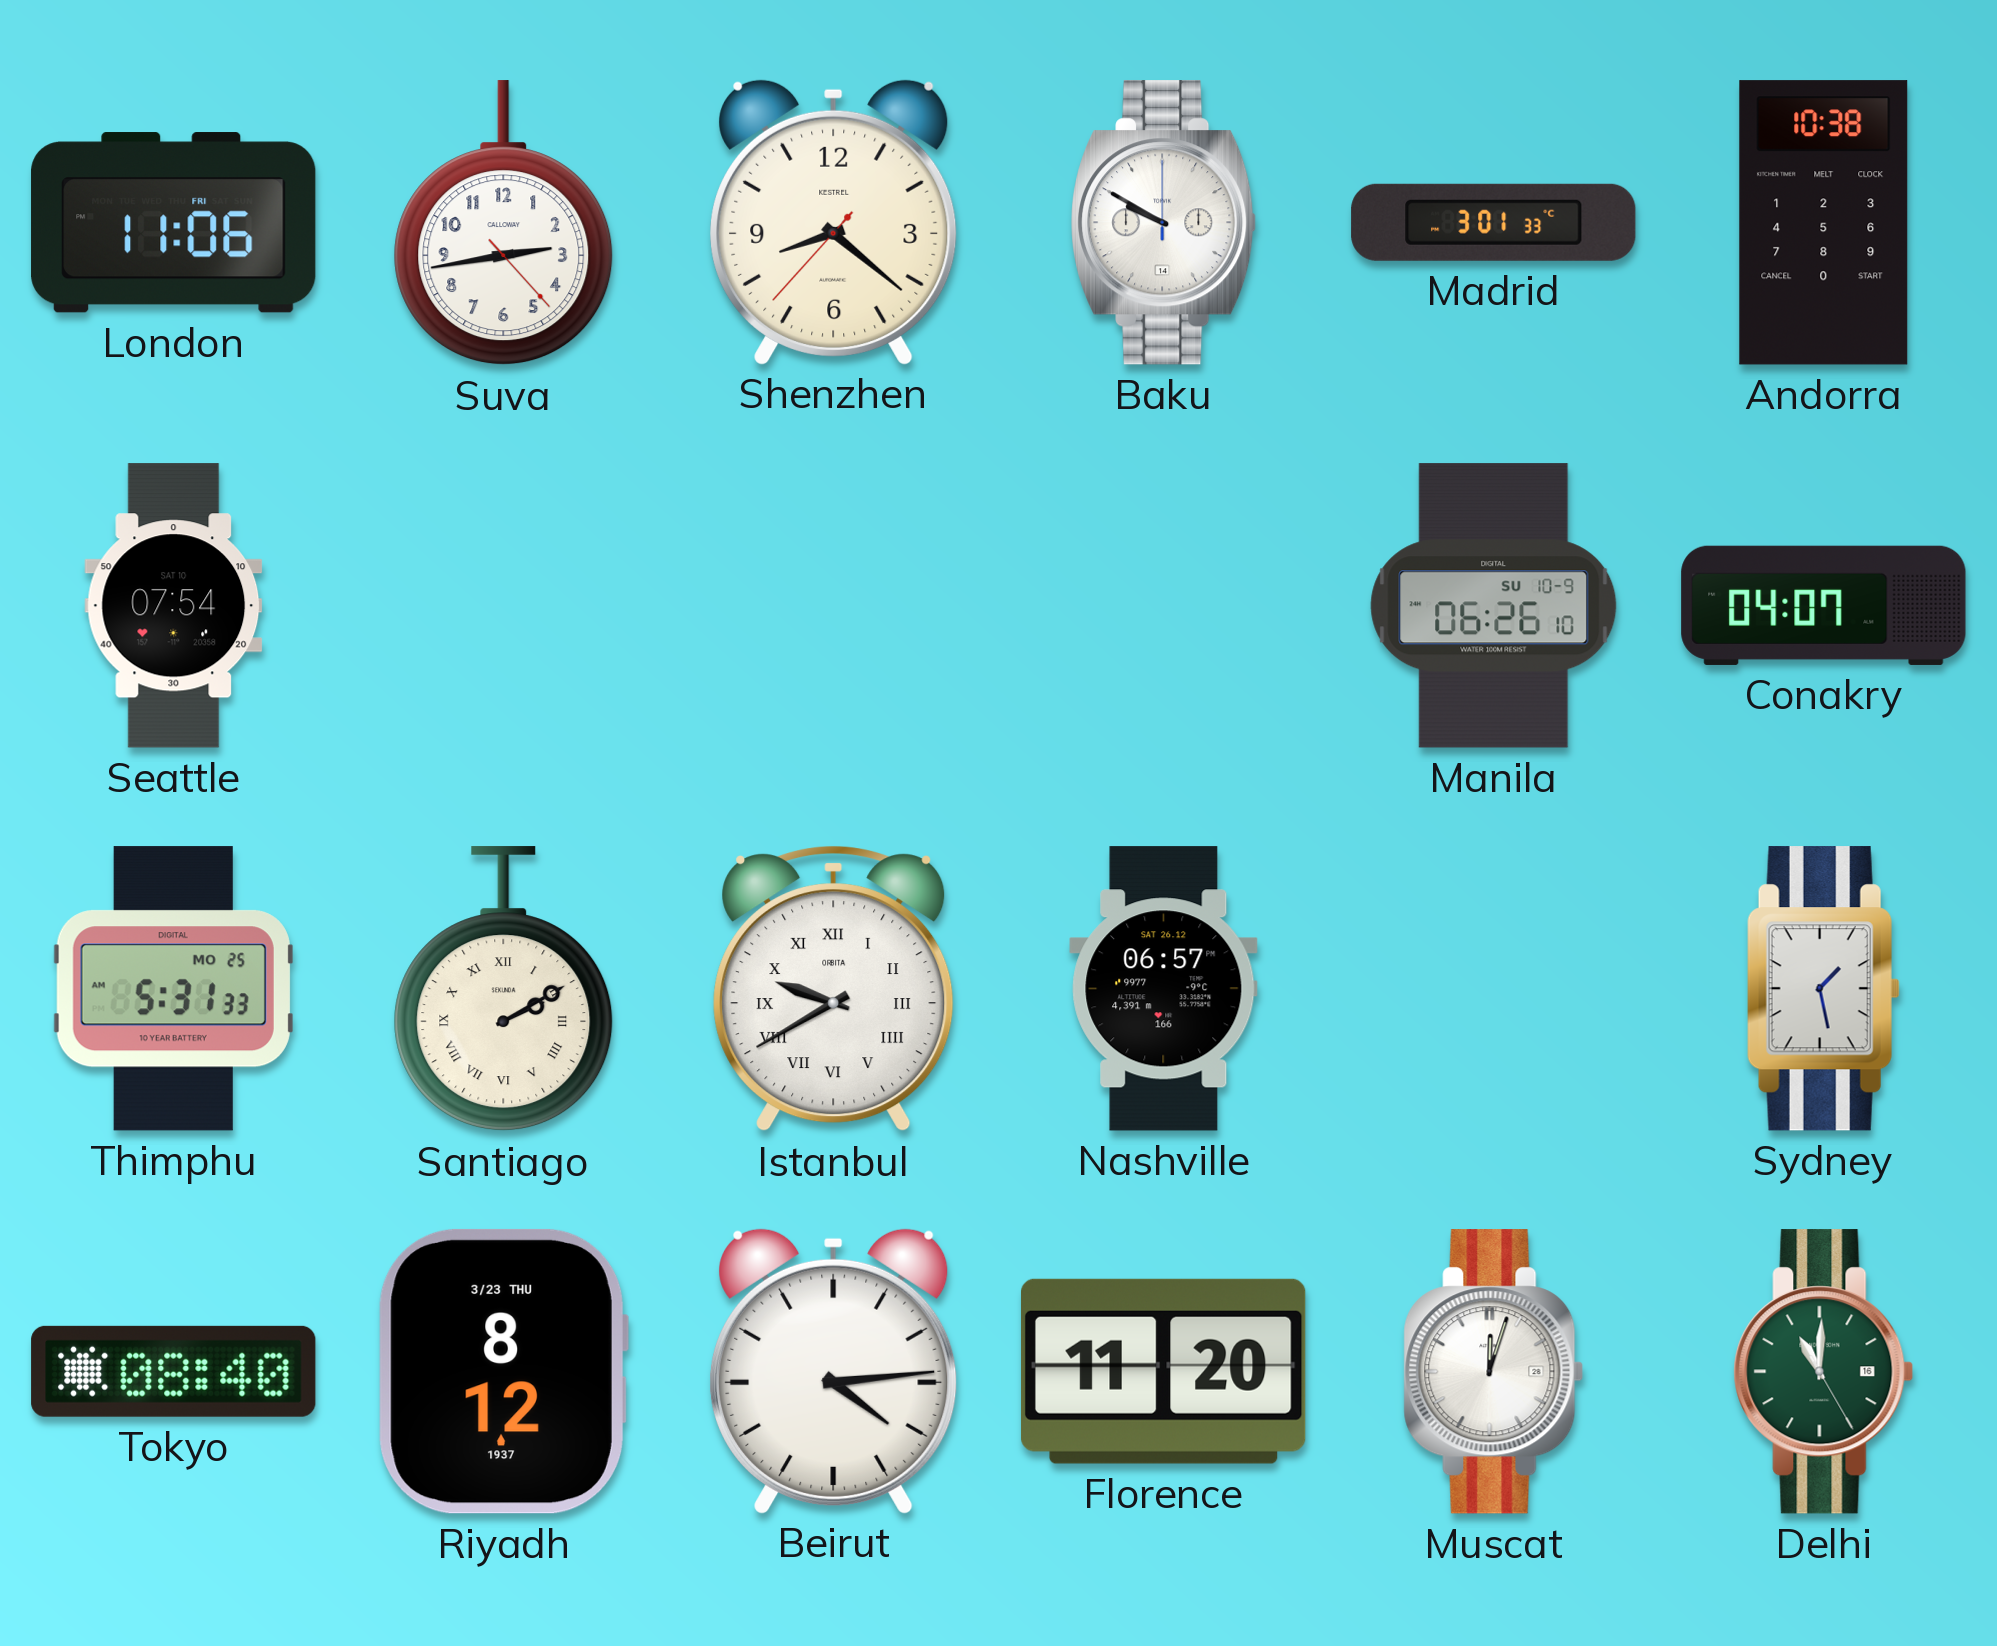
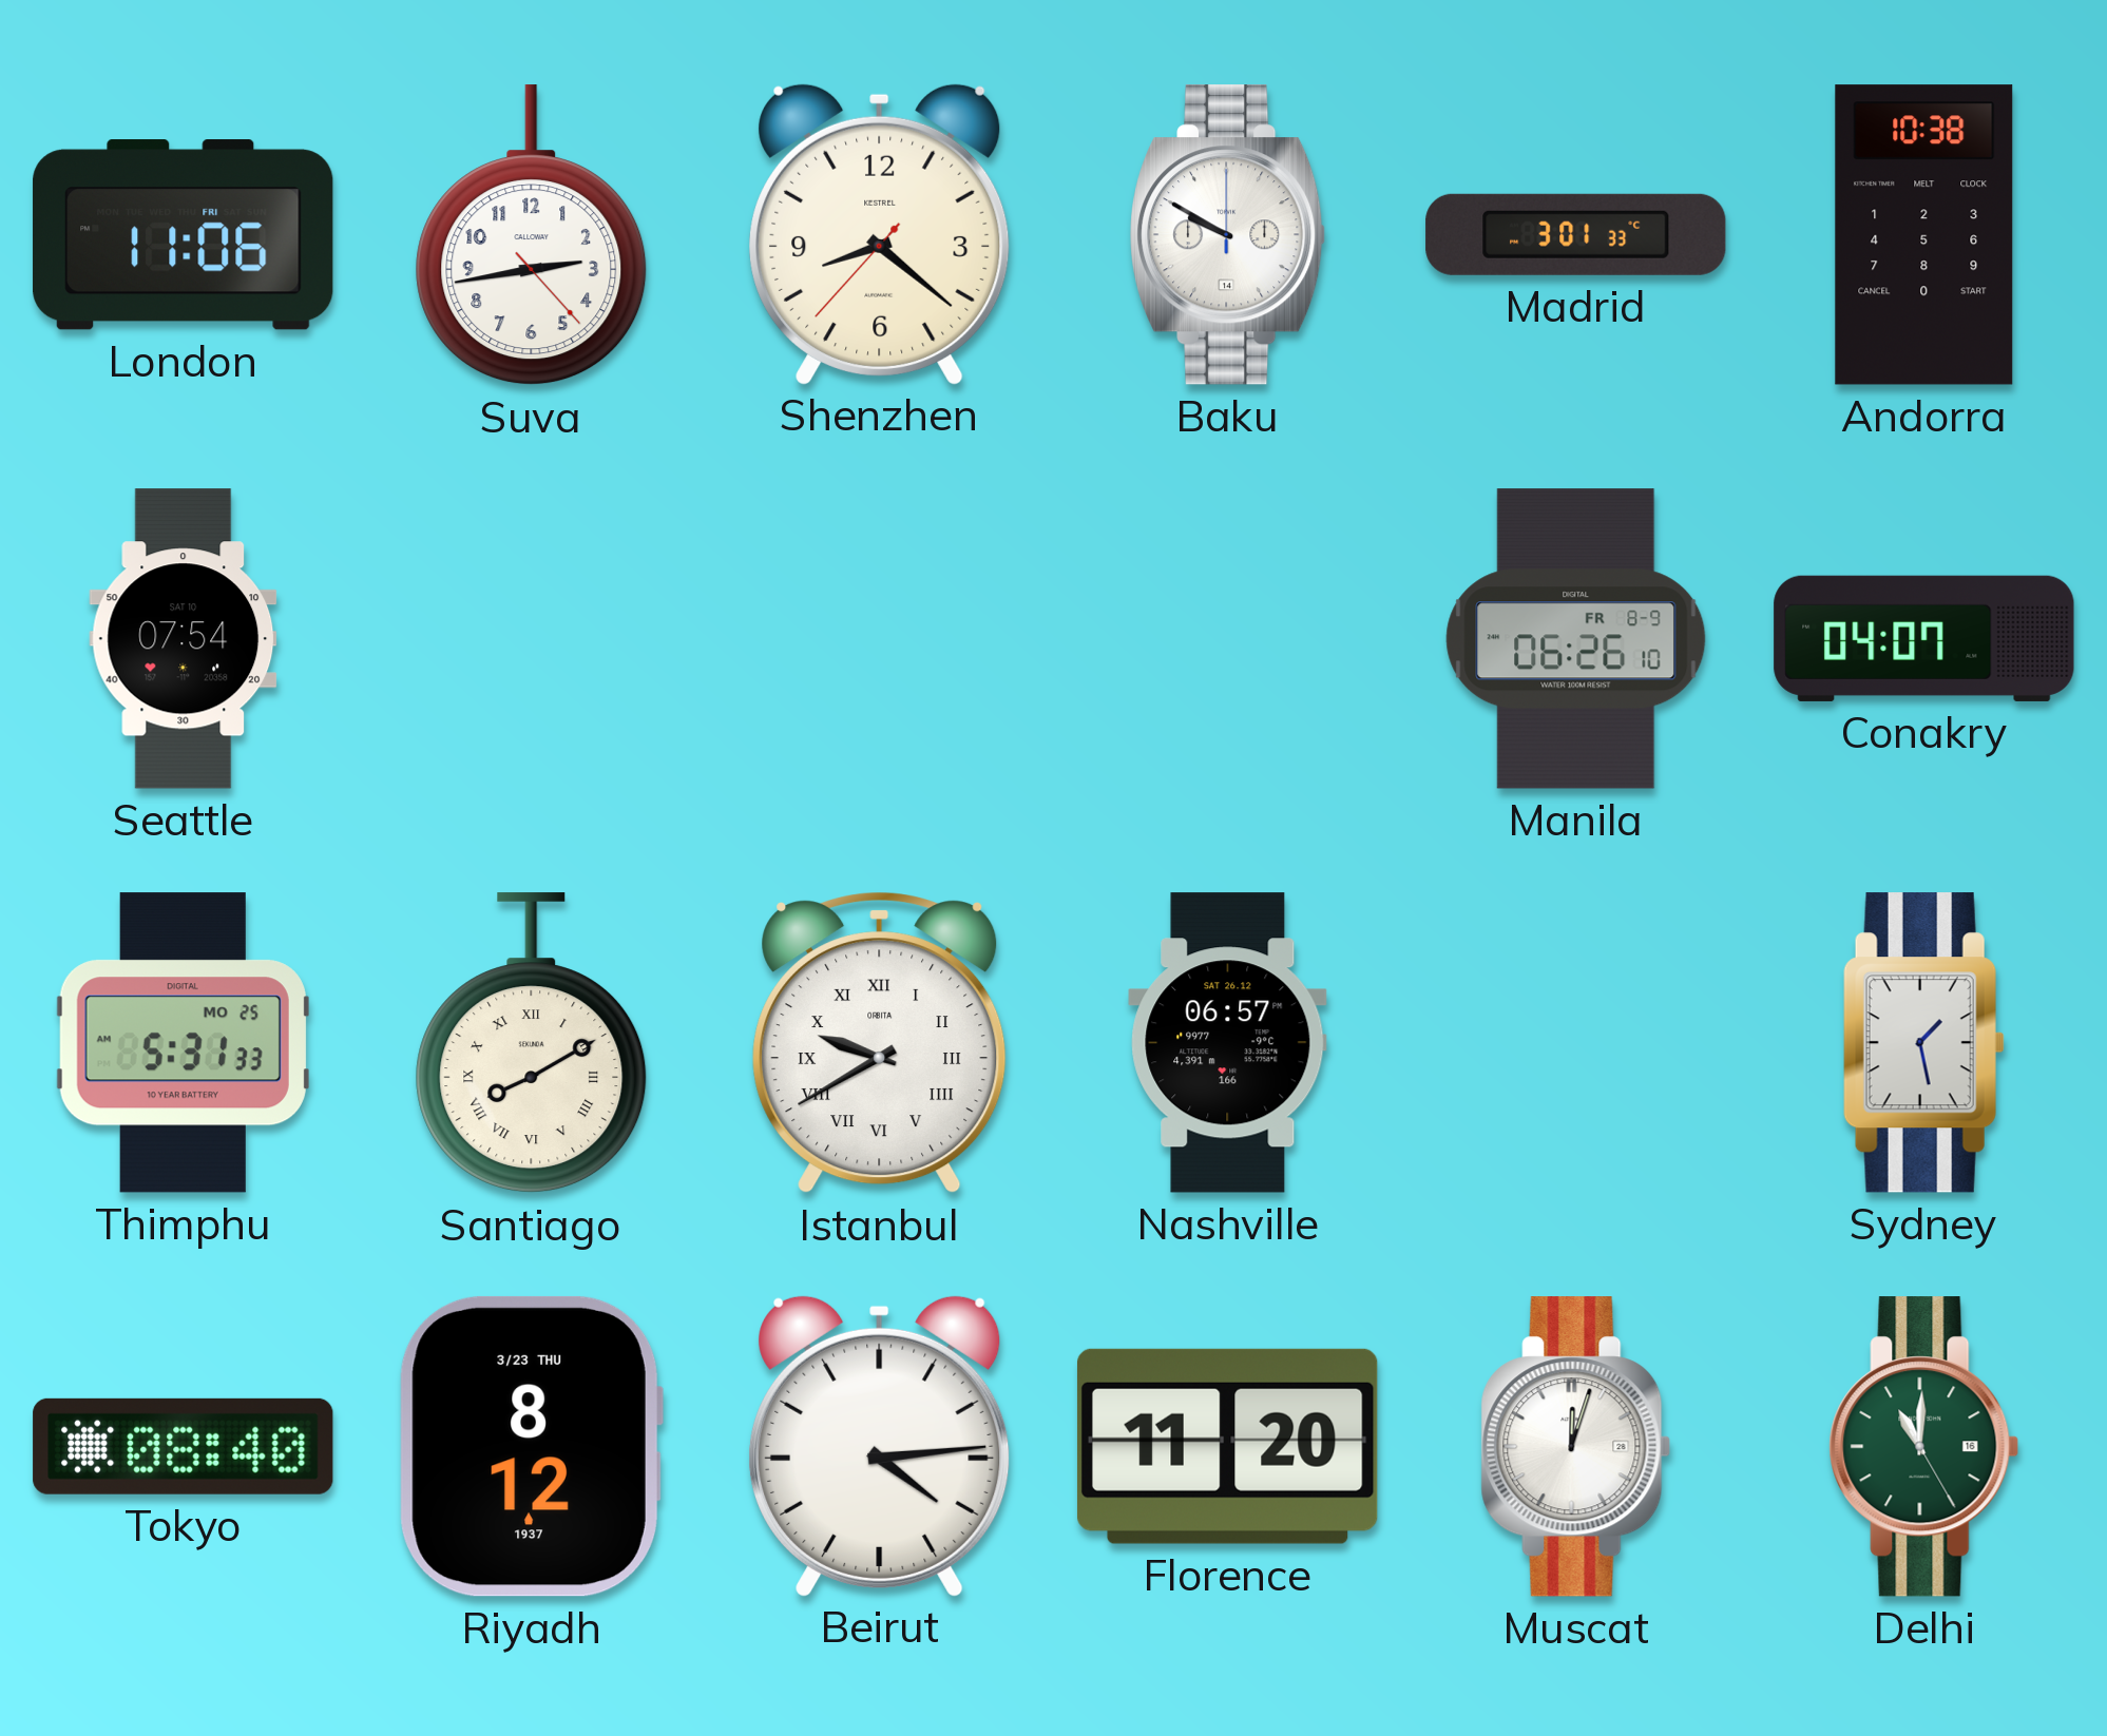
Manila date: SU 10-9 -> FR 8-9 (1576, 639)
Santiago: 2:10 -> 8:10 (532, 1043)
